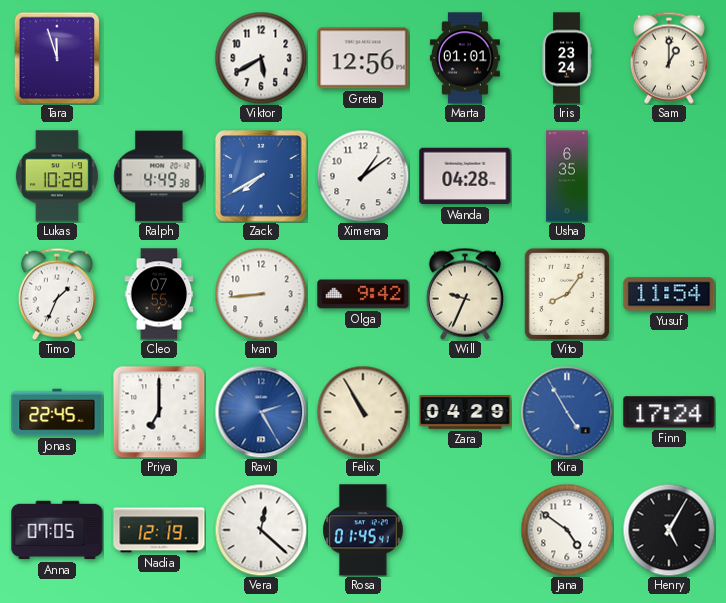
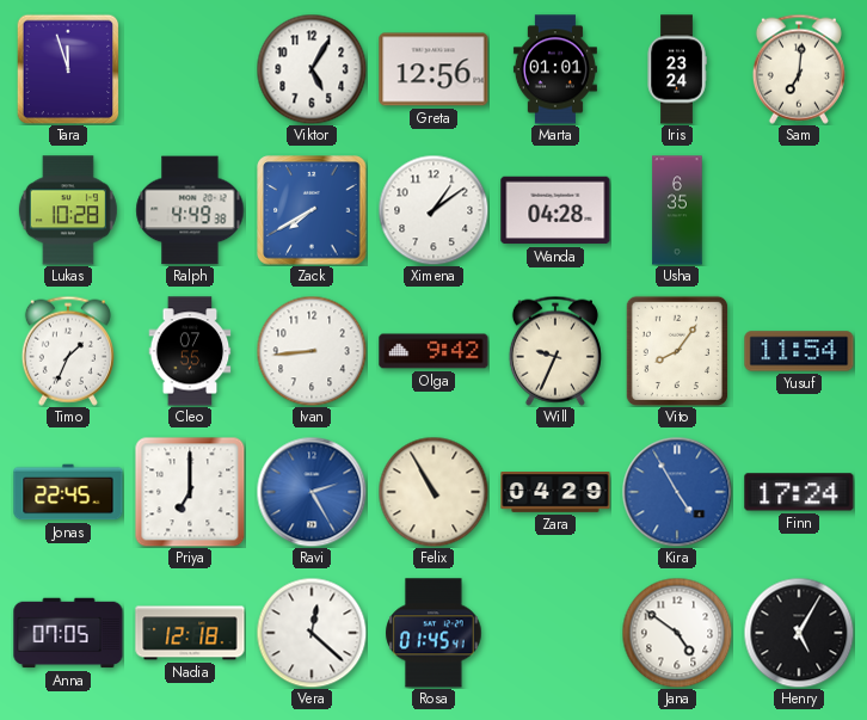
Viktor: 5:40 -> 5:05 (312, 69)
Sam: 1:00 -> 7:01 (799, 69)
Nadia: 12:19 -> 12:18 (190, 633)
